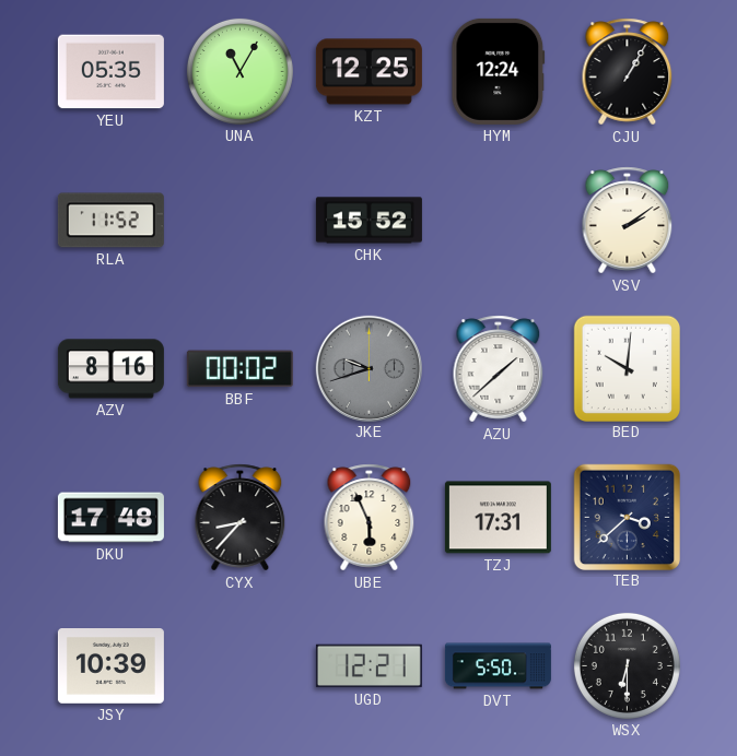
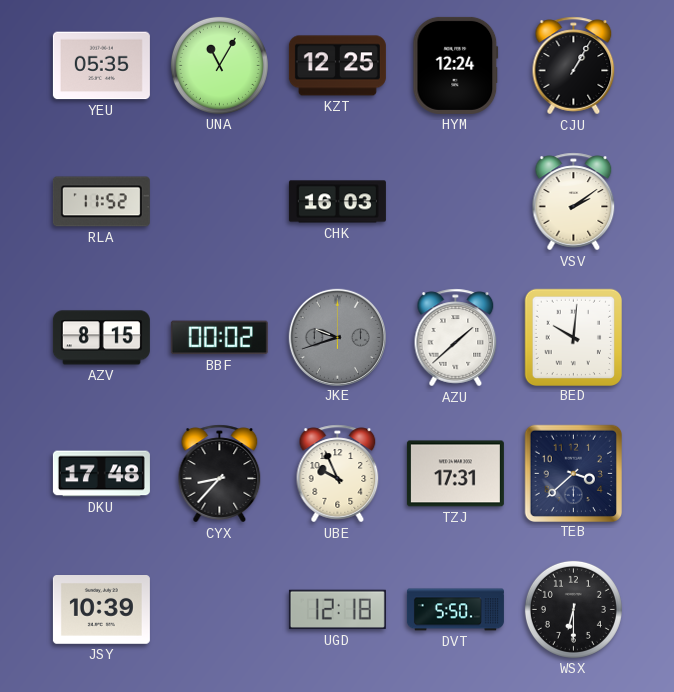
CHK: 15:52 -> 16:03 (337, 202)
AZV: 8:16 -> 8:15 (101, 338)
UBE: 5:56 -> 9:56 (338, 474)
UGD: 12:21 -> 12:18 (337, 610)
